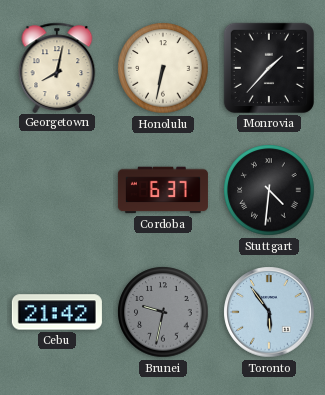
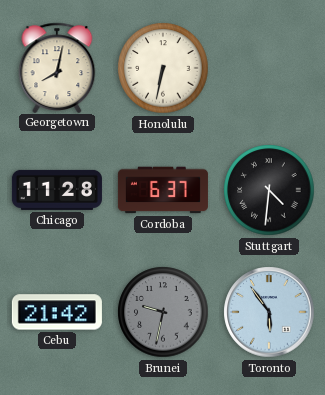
Monrovia: 1:37 -> none (269, 68)
Chicago: none -> 11:28 (57, 190)
